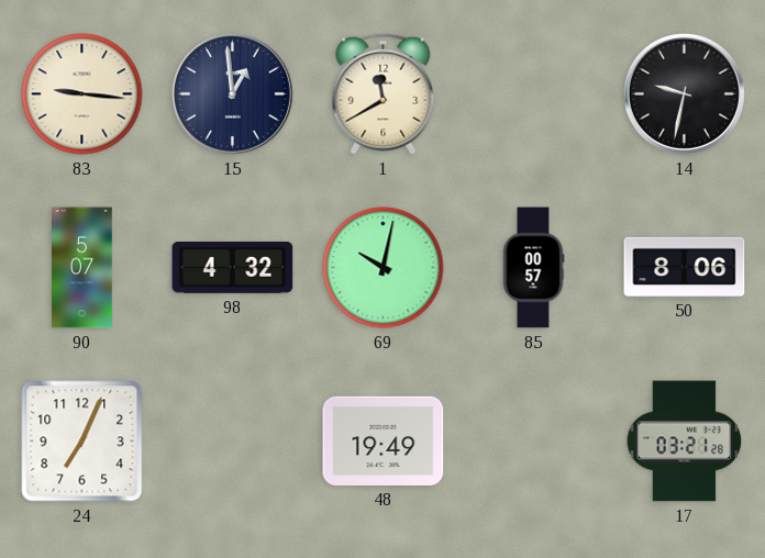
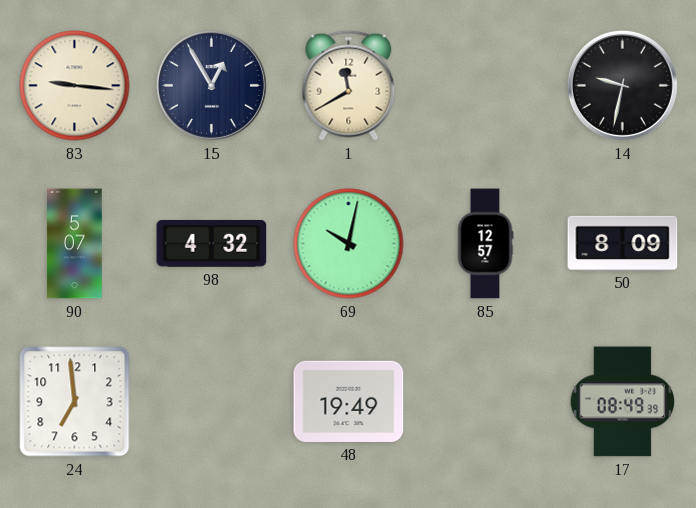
15: 12:59 -> 12:55 (211, 85)
85: 00:57 -> 12:57 (485, 244)
50: 8:06 -> 8:09 (623, 243)
24: 7:04 -> 6:59 (75, 402)
17: 03:21 -> 08:49 (623, 402)
